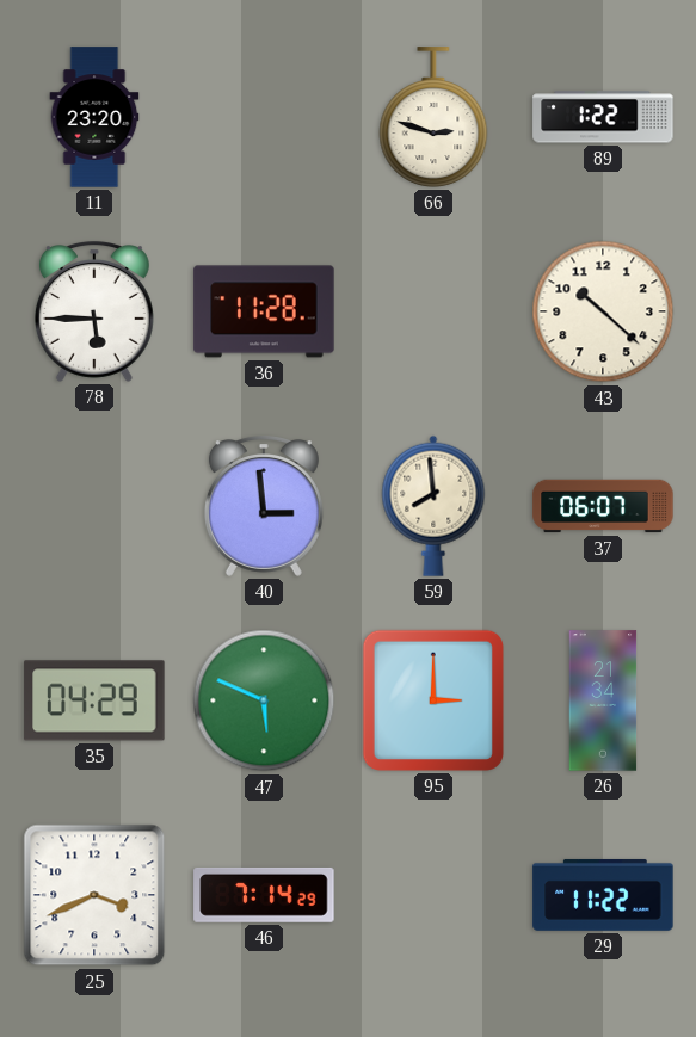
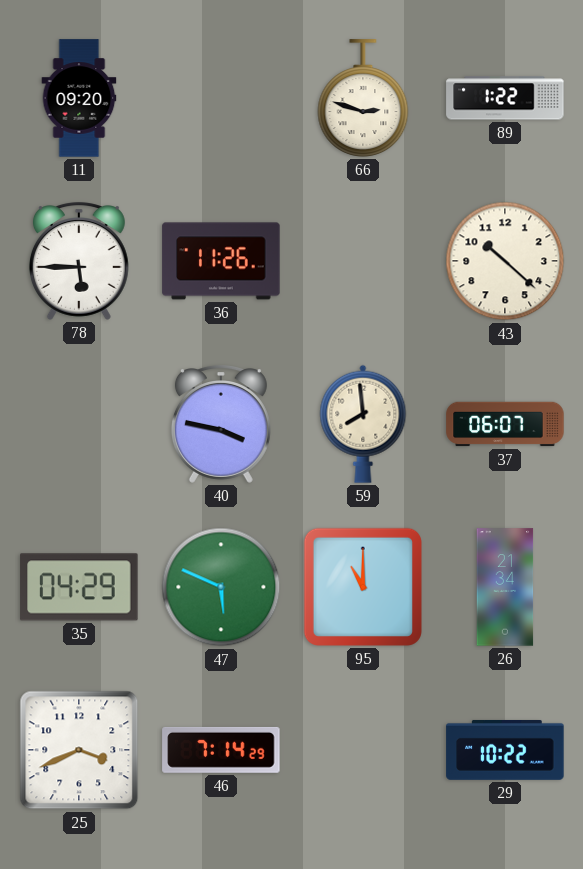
11: 23:20 -> 09:20 (79, 98)
36: 11:28 -> 11:26 (221, 261)
40: 2:59 -> 3:47 (221, 424)
95: 3:00 -> 11:00 (363, 587)
29: 11:22 -> 10:22 (505, 750)
